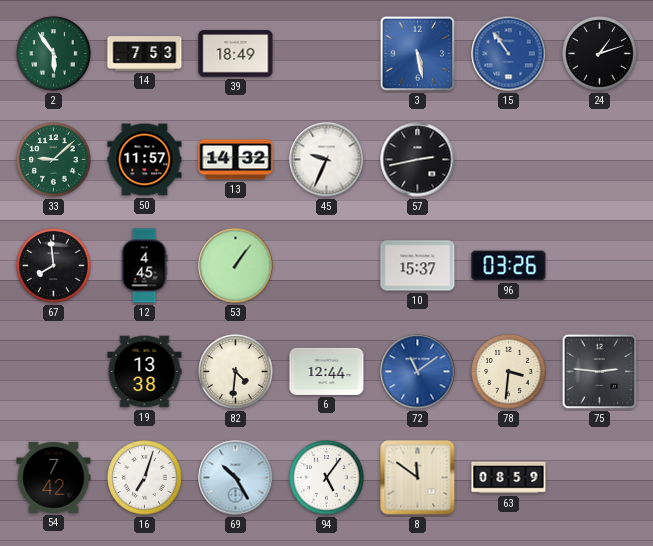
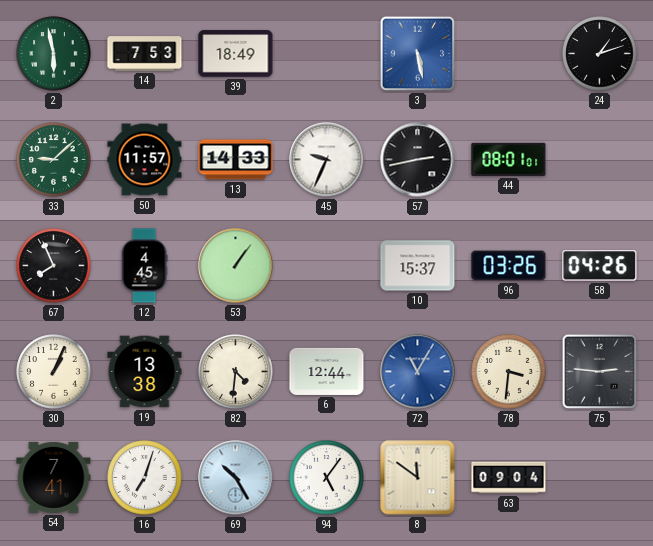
2: 5:54 -> 5:58 (54, 54)
15: 10:54 -> none (509, 54)
13: 14:32 -> 14:33 (236, 160)
44: none -> 08:01 (509, 159)
67: 7:59 -> 7:56 (54, 266)
58: none -> 04:26 (600, 266)
30: none -> 1:04 (54, 372)
72: 11:09 -> 11:05 (418, 372)
54: 7:42 -> 7:41 (54, 477)
63: 08:59 -> 09:04 (509, 478)
